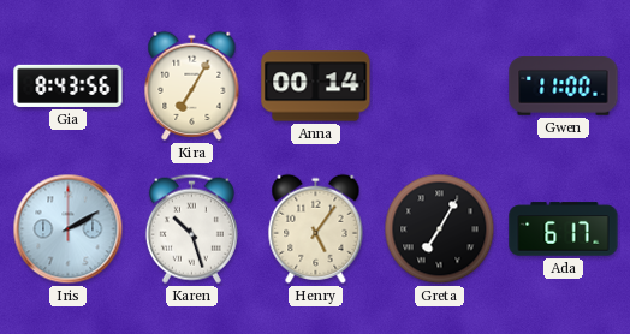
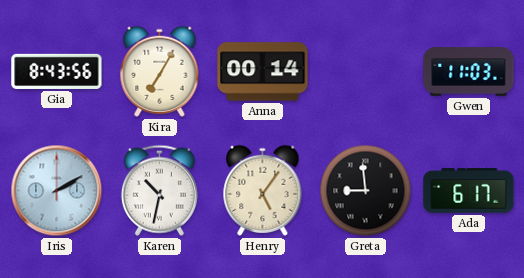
Gwen: 11:00 -> 11:03 (469, 72)
Karen: 10:27 -> 10:32 (159, 190)
Greta: 7:05 -> 8:59 (366, 191)
